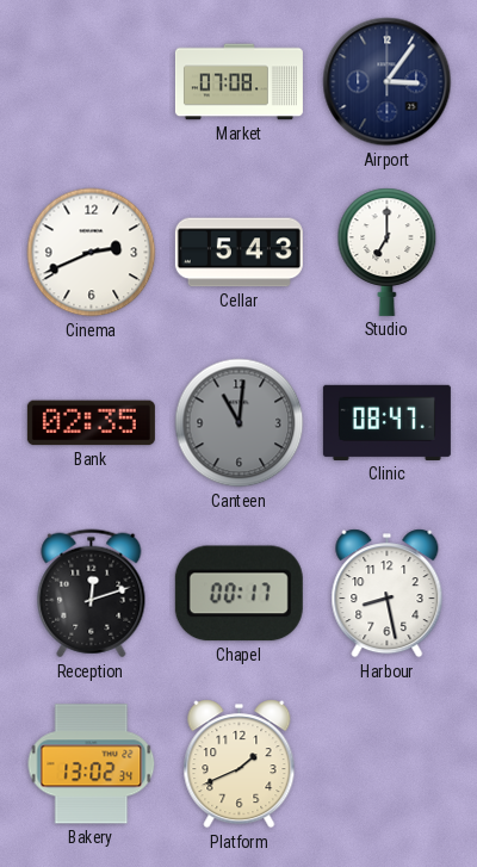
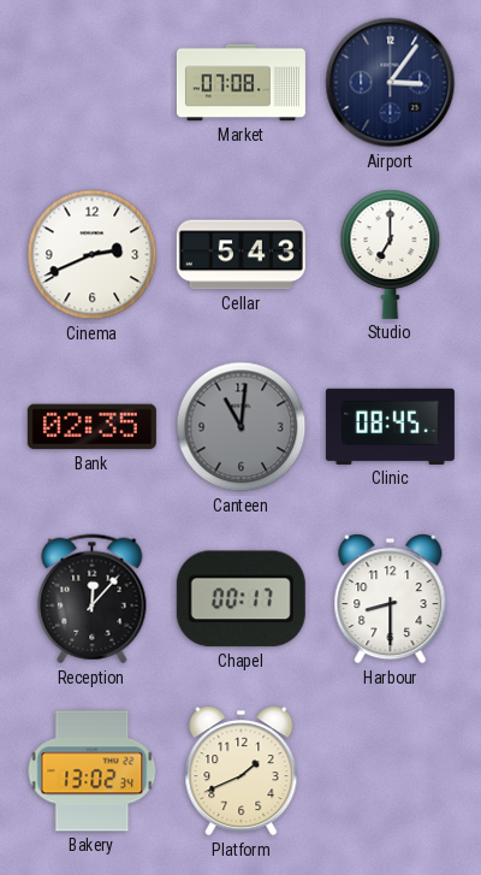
Clinic: 08:47 -> 08:45 (390, 426)
Reception: 12:12 -> 12:07 (93, 599)
Harbour: 8:28 -> 8:30 (391, 599)
